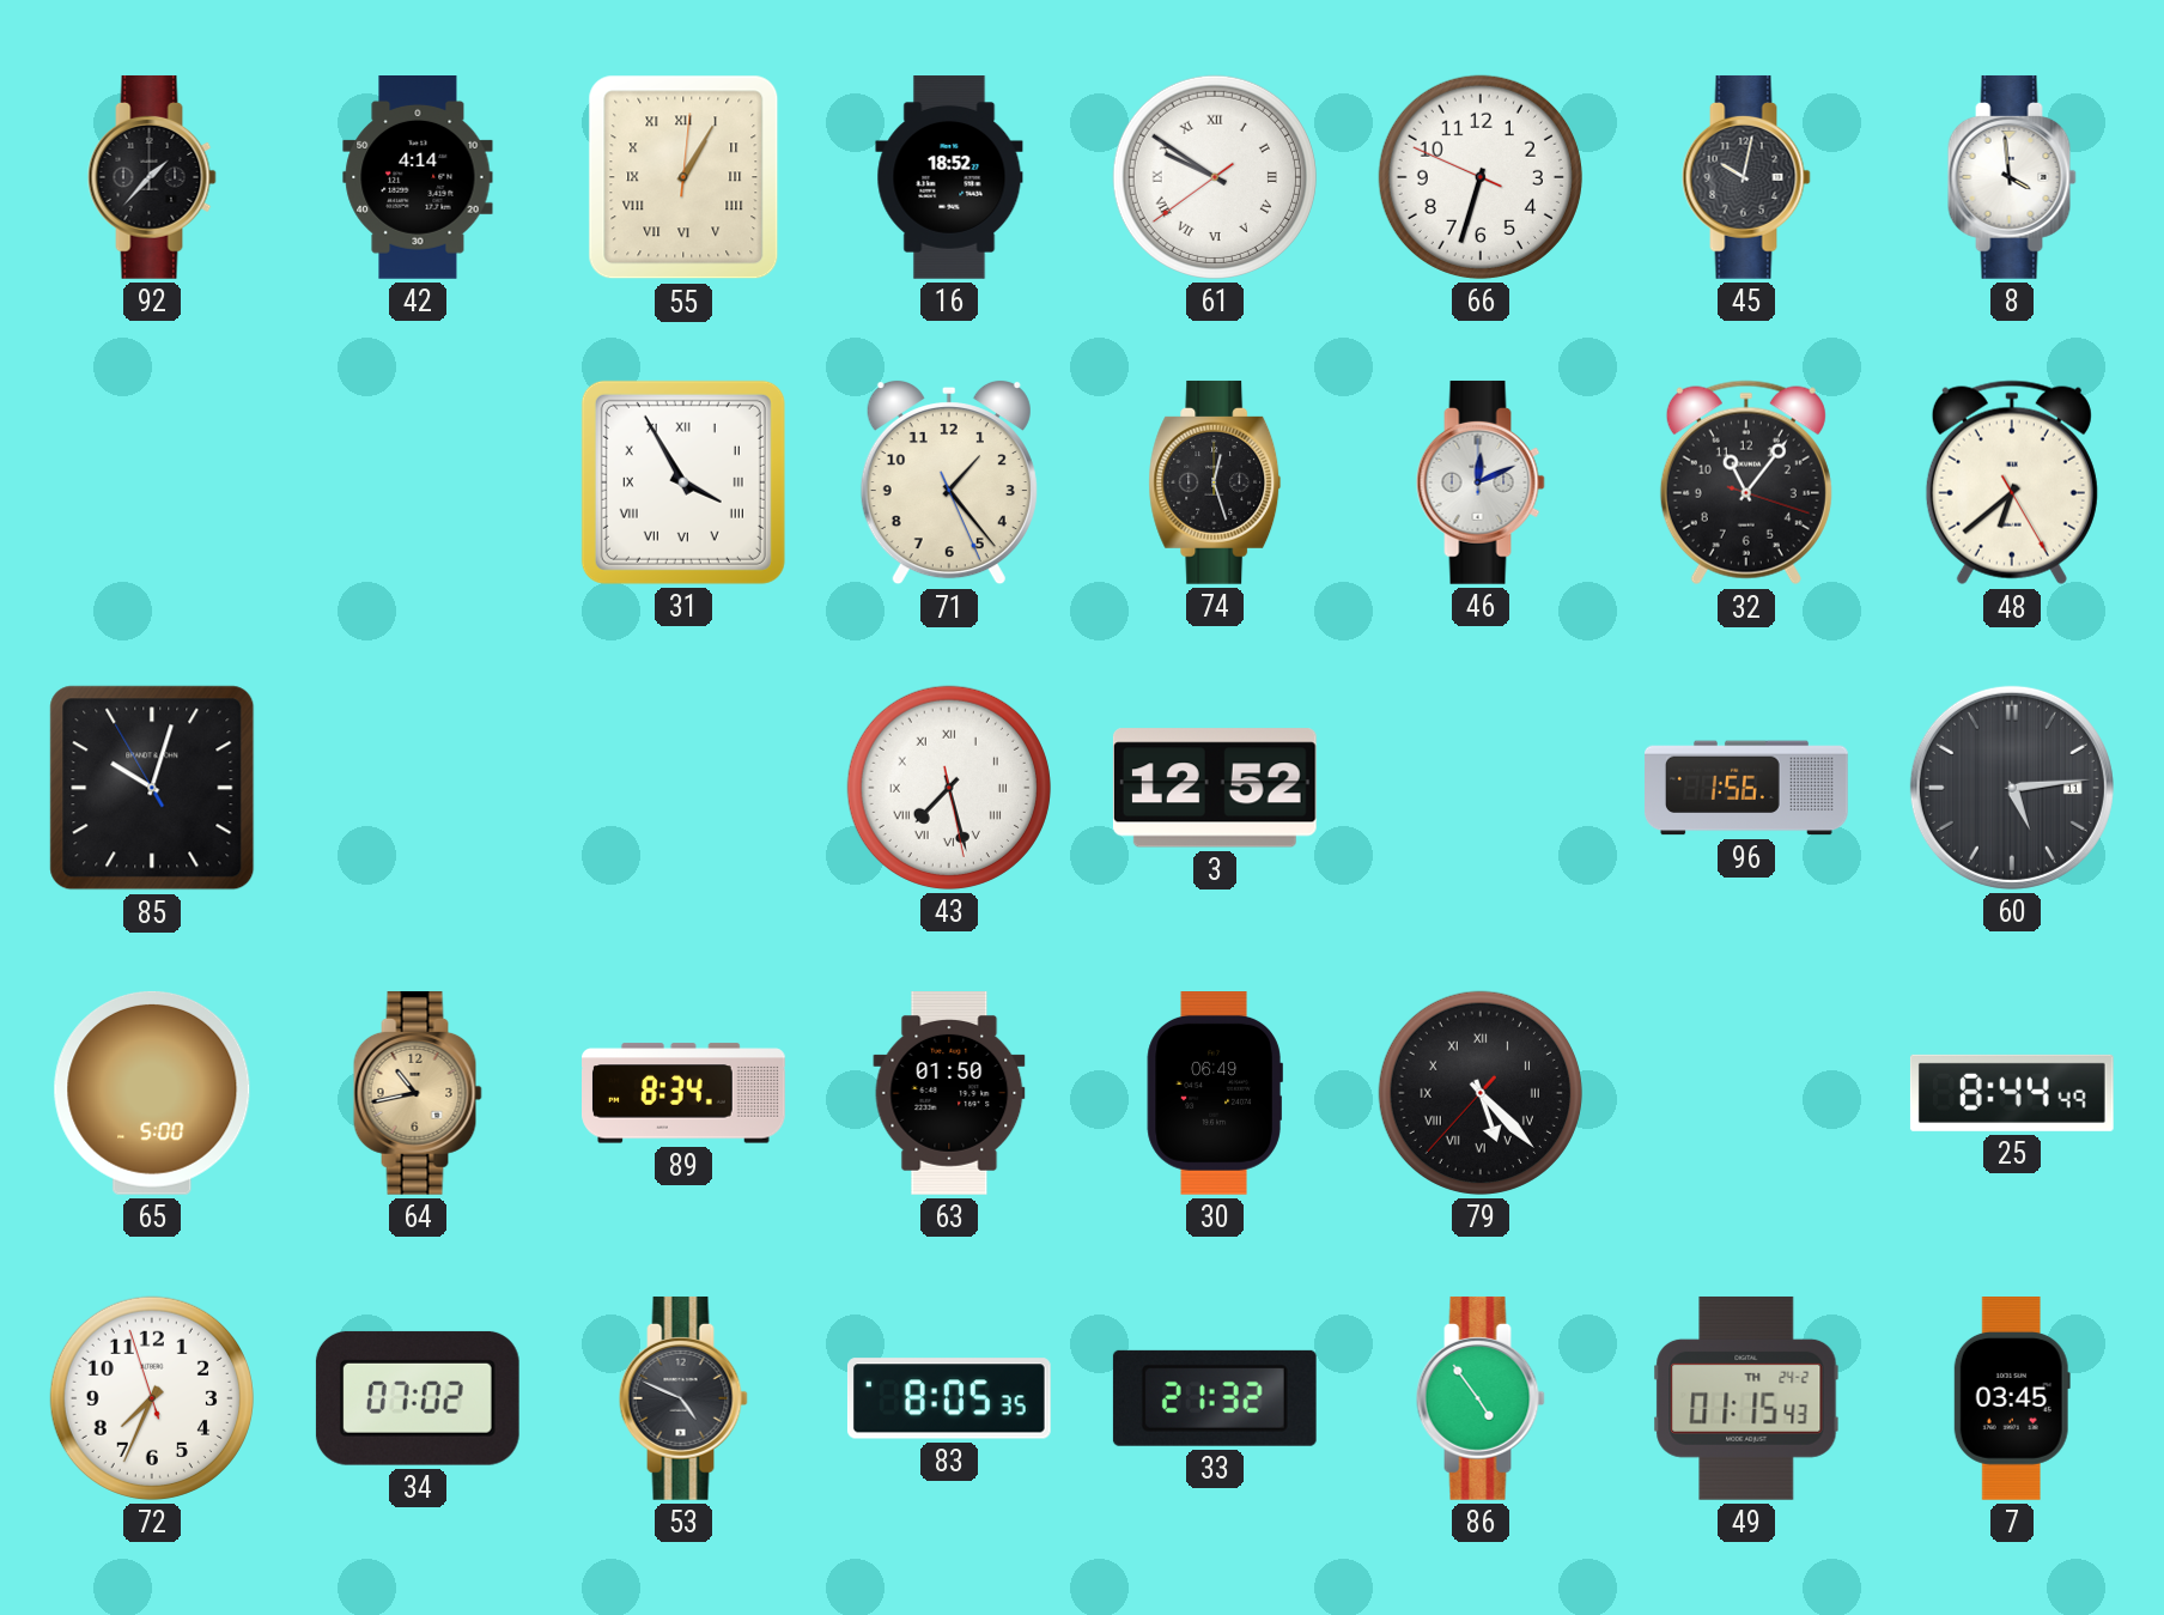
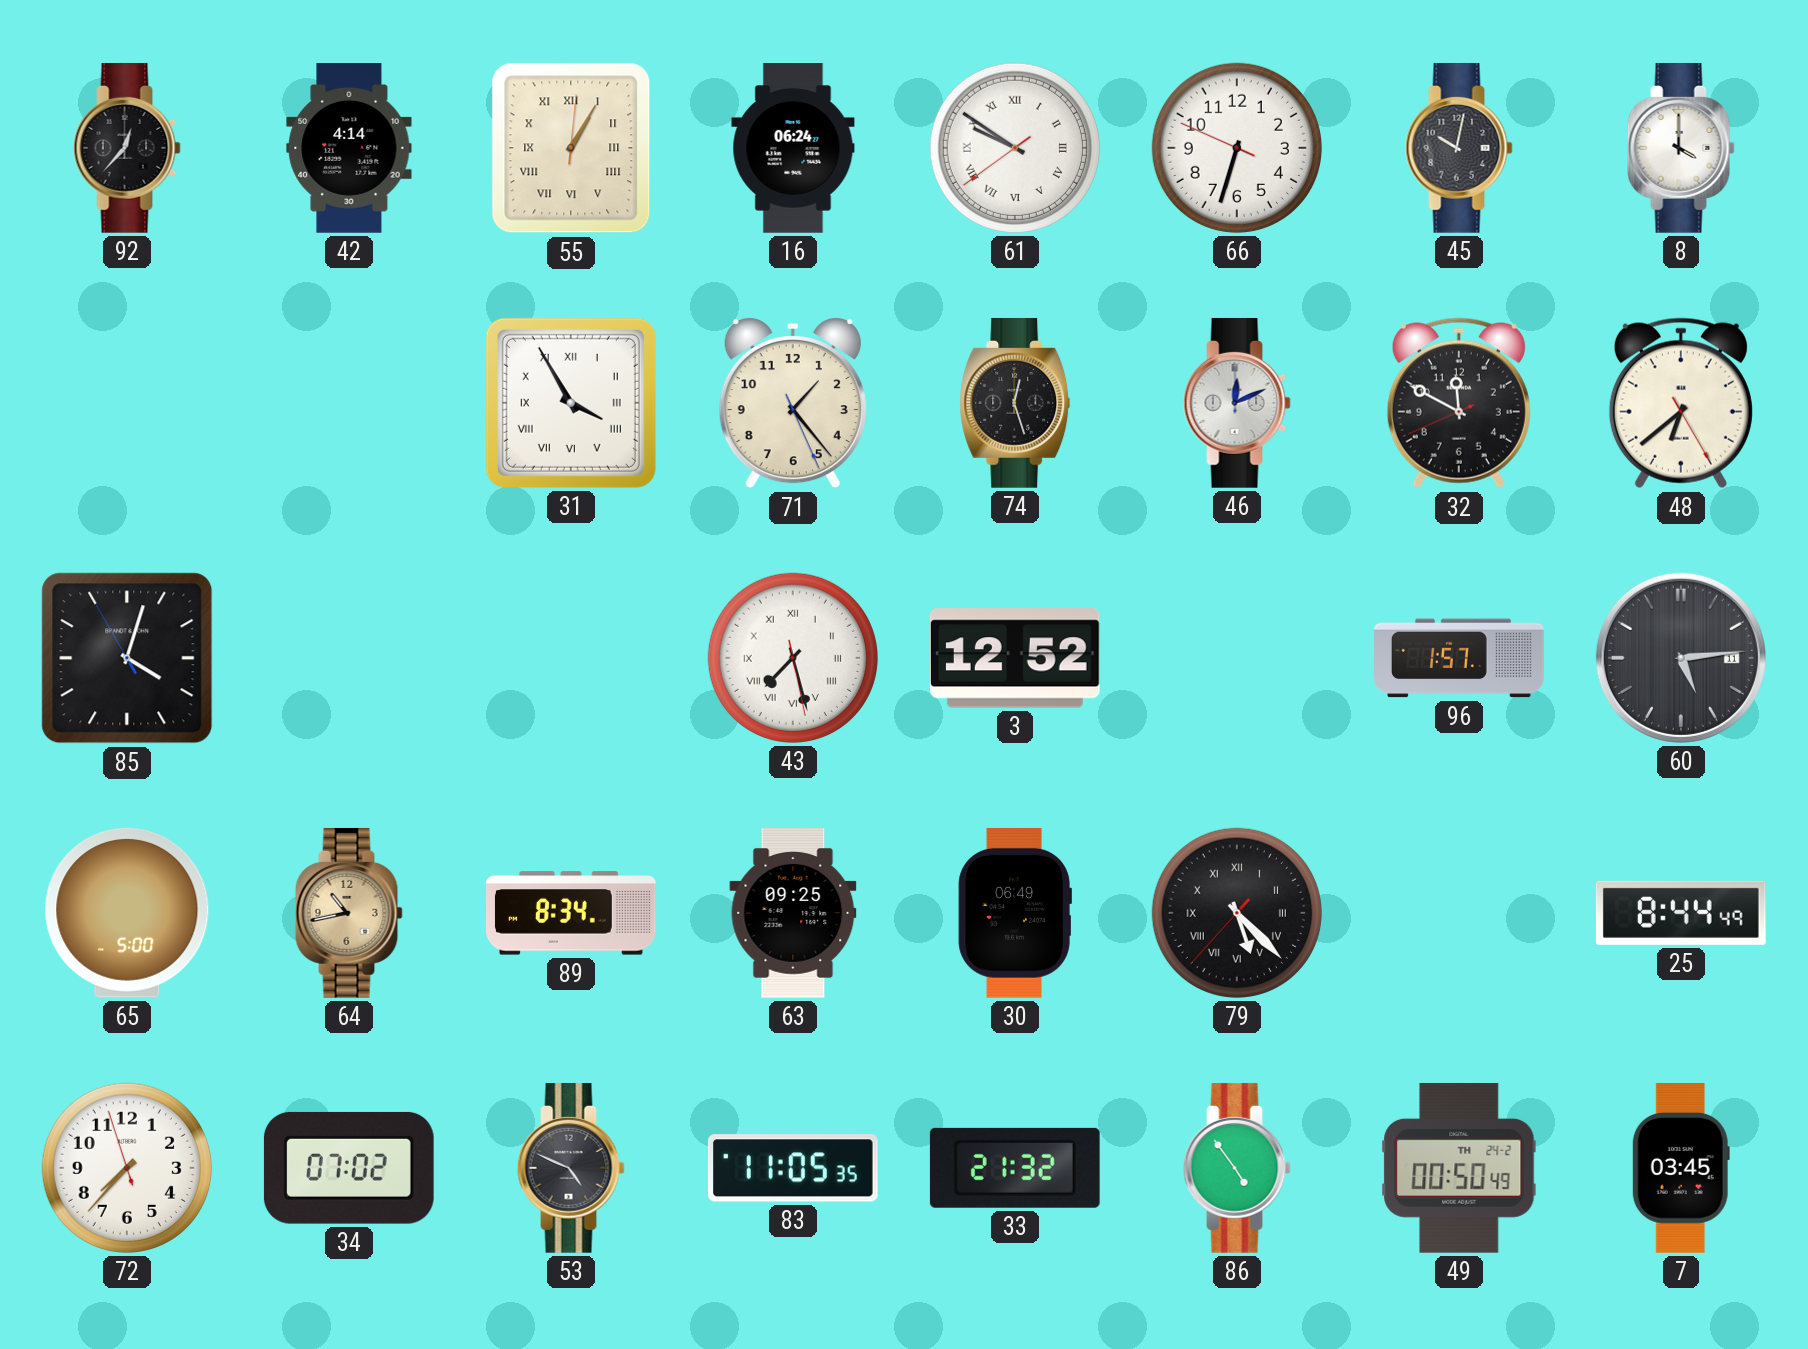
92: 1:37 -> 12:37 (127, 148)
16: 18:52 -> 06:24 (793, 148)
8: 3:59 -> 4:00 (1681, 148)
32: 11:06 -> 11:49 (1459, 403)
85: 10:02 -> 4:02 (127, 658)
96: 1:56 -> 1:57 (1460, 658)
63: 01:50 -> 09:25 (793, 914)
72: 7:33 -> 7:36 (127, 1168)
83: 8:05 -> 11:05 (793, 1168)
49: 01:15 -> 00:50 (1459, 1168)
